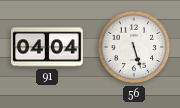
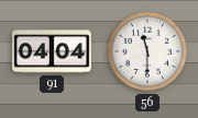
56: 5:27 -> 11:30 (147, 51)
